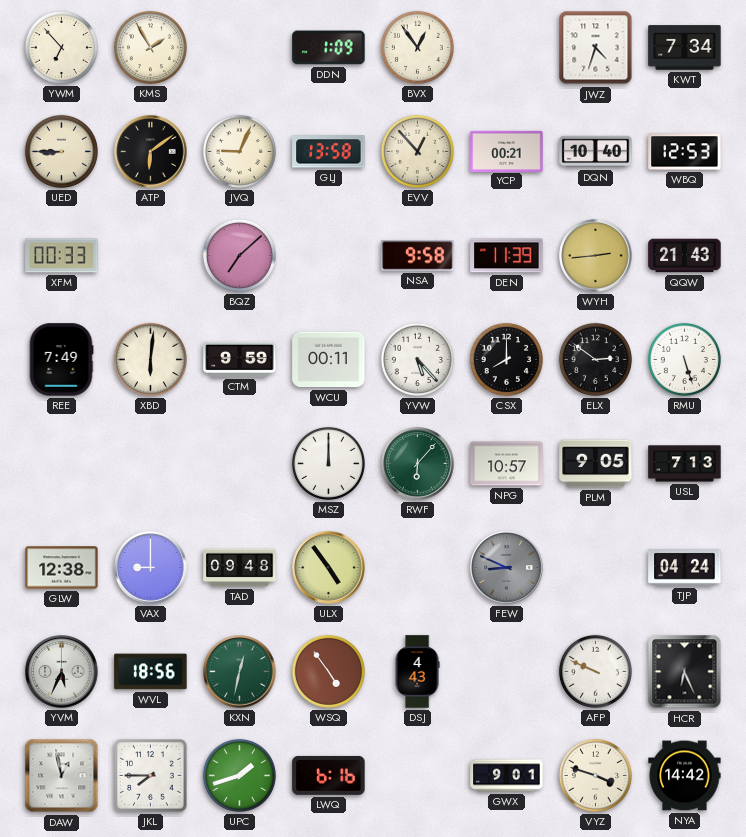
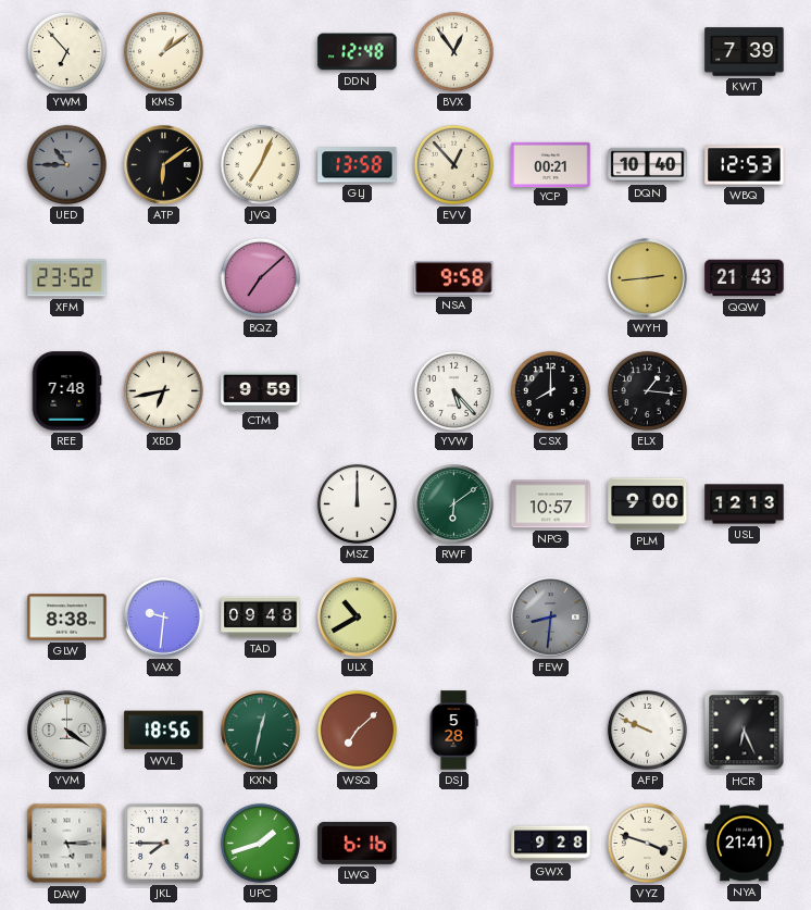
KMS: 1:55 -> 1:09 (163, 51)
DDN: 1:09 -> 12:48 (358, 52)
JWZ: 4:33 -> none (596, 48)
KWT: 7:34 -> 7:39 (745, 52)
UED: 8:45 -> 10:45 (66, 164)
UED dial: cream -> grey (66, 164)
JVQ: 9:04 -> 7:04 (260, 164)
XFM: 00:33 -> 23:52 (67, 278)
DEN: 11:39 -> none (507, 256)
REE: 7:49 -> 7:48 (66, 391)
XBD: 6:01 -> 6:43 (163, 390)
WCU: 00:11 -> none (329, 360)
ELX: 2:51 -> 1:16 (647, 390)
RMU: 5:27 -> none (684, 359)
RWF: 6:07 -> 6:09 (454, 504)
PLM: 9:05 -> 9:00 (648, 504)
USL: 7:13 -> 12:13 (745, 504)
GLW: 12:38 -> 8:38 (67, 618)
VAX: 9:00 -> 9:31 (164, 618)
ULX: 4:54 -> 10:40 (358, 618)
FEW: 8:49 -> 8:31 (551, 618)
TJP: 04:24 -> none (685, 568)
YVM: 5:34 -> 4:21 (67, 731)
WSQ: 4:54 -> 7:08 (357, 730)
DSJ: 4:43 -> 5:28 (453, 731)
DAW: 12:58 -> 5:15 (67, 844)
GWX: 9:01 -> 9:28 (551, 844)
NYA: 14:42 -> 21:41 (745, 844)
